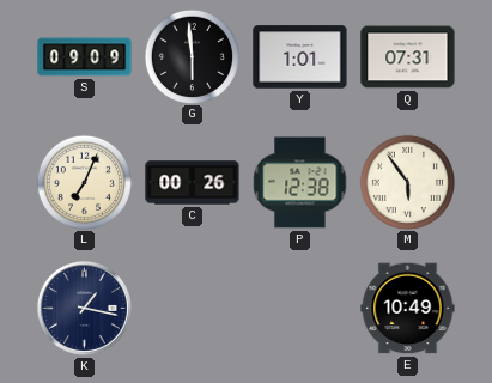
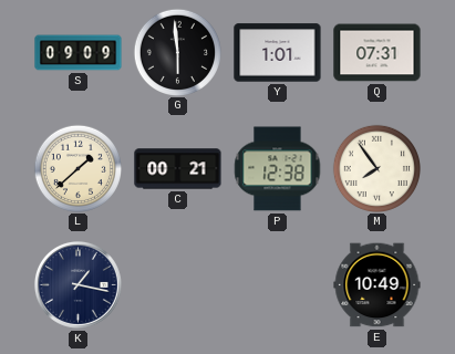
L: 7:04 -> 1:38 (77, 168)
C: 00:26 -> 00:21 (178, 169)
M: 5:54 -> 7:54 (376, 168)
